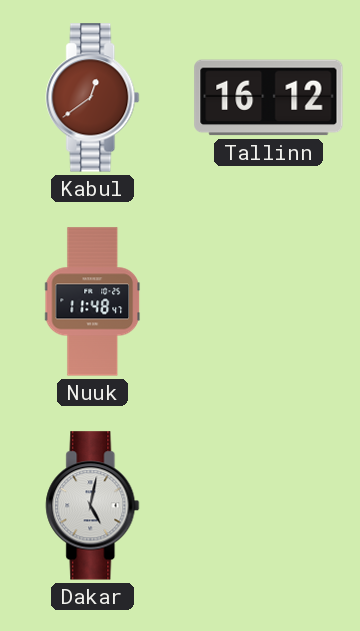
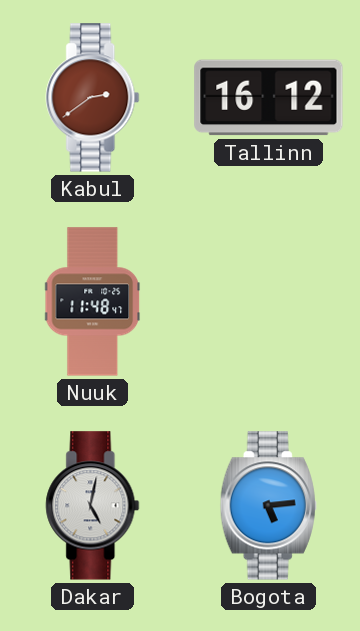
Kabul: 12:39 -> 2:39 (93, 98)
Bogota: none -> 5:14 (268, 506)
